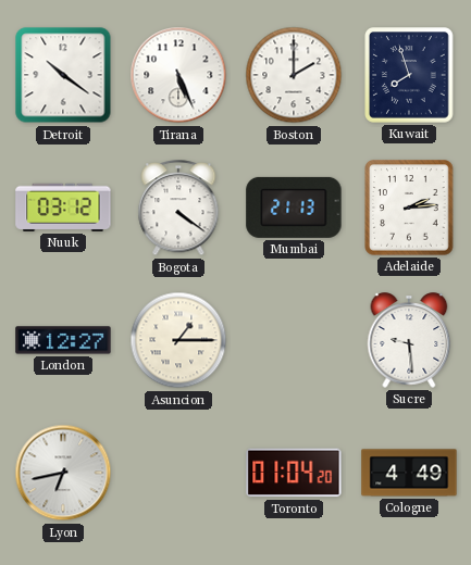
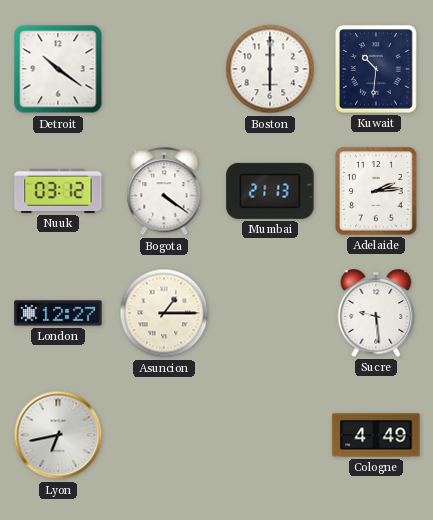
Tirana: 5:26 -> none (178, 75)
Boston: 2:00 -> 6:00 (270, 69)
Kuwait: 7:57 -> 10:31 (376, 69)
Toronto: 01:04 -> none (294, 473)
